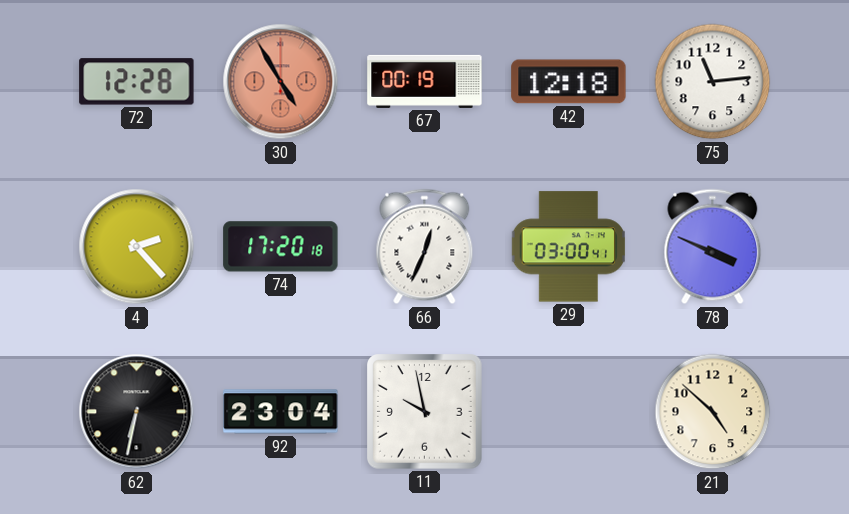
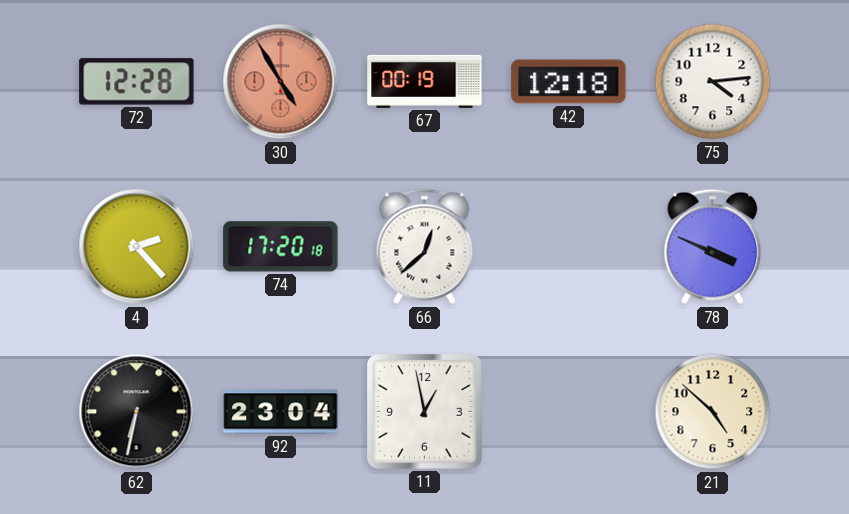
75: 11:14 -> 4:14 (713, 82)
66: 12:34 -> 12:38 (425, 247)
29: 03:00 -> none (568, 247)
11: 9:58 -> 12:58 (425, 412)
